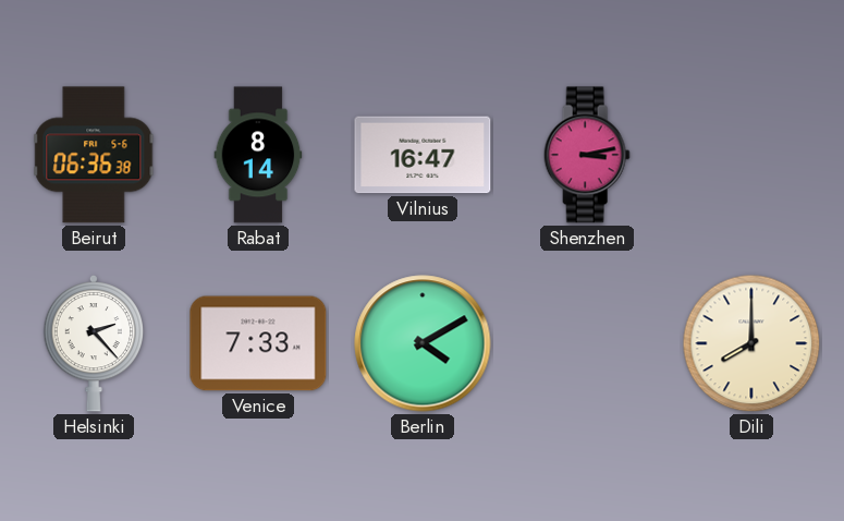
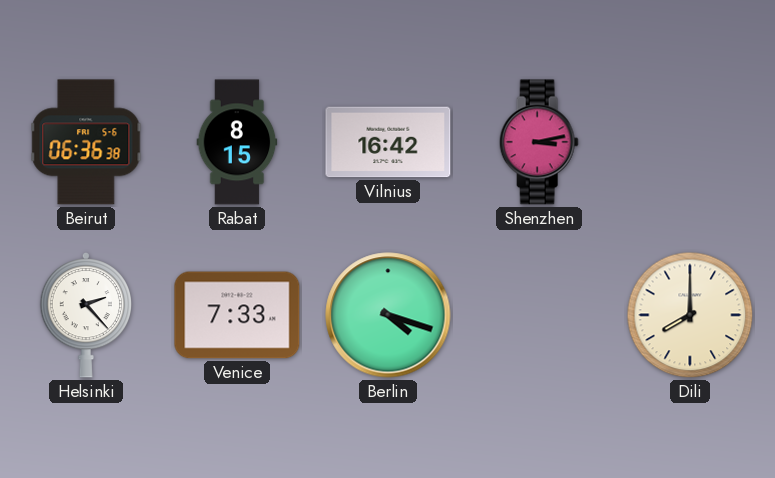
Rabat: 8:14 -> 8:15 (237, 142)
Vilnius: 16:47 -> 16:42 (388, 142)
Berlin: 4:10 -> 4:18 (388, 315)
